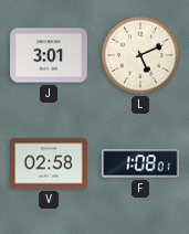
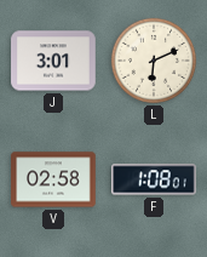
L: 5:11 -> 6:11 (154, 61)
